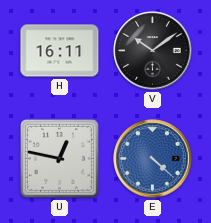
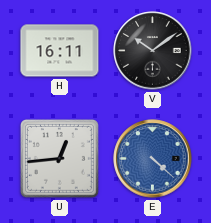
U: 12:47 -> 12:44 (59, 158)
